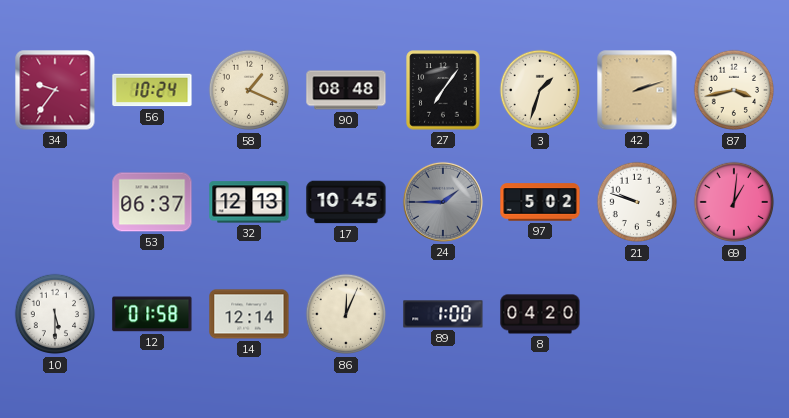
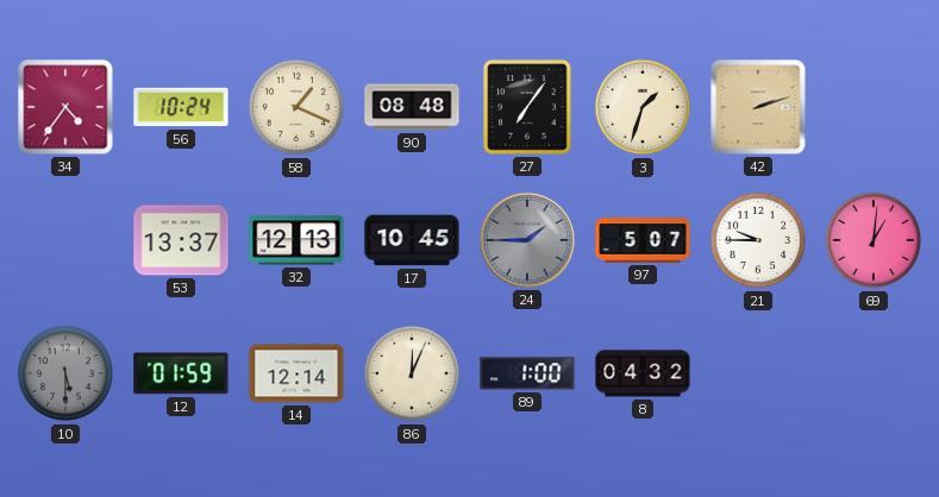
34: 9:36 -> 4:36 (65, 107)
87: 3:43 -> none (734, 90)
53: 06:37 -> 13:37 (181, 240)
97: 5:02 -> 5:07 (643, 240)
21: 9:48 -> 9:45 (758, 240)
10 dial: white -> grey (65, 373)
12: 01:58 -> 01:59 (181, 373)
8: 04:20 -> 04:32 (643, 373)
